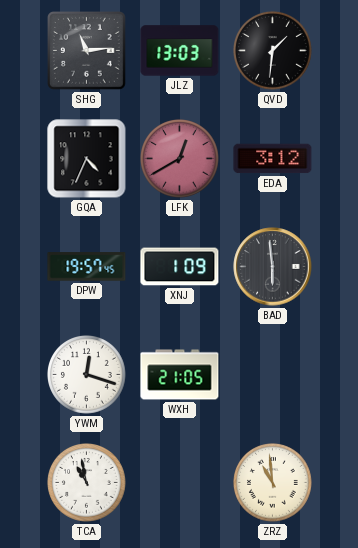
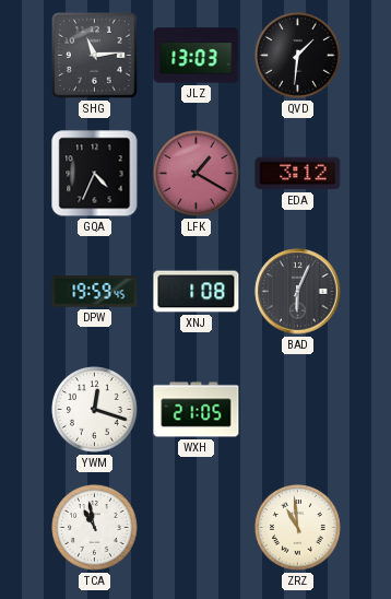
LFK: 12:40 -> 1:20 (197, 174)
DPW: 19:57 -> 19:59 (95, 292)
XNJ: 1:09 -> 1:08 (197, 292)
BAD: 5:59 -> 6:04 (298, 292)
